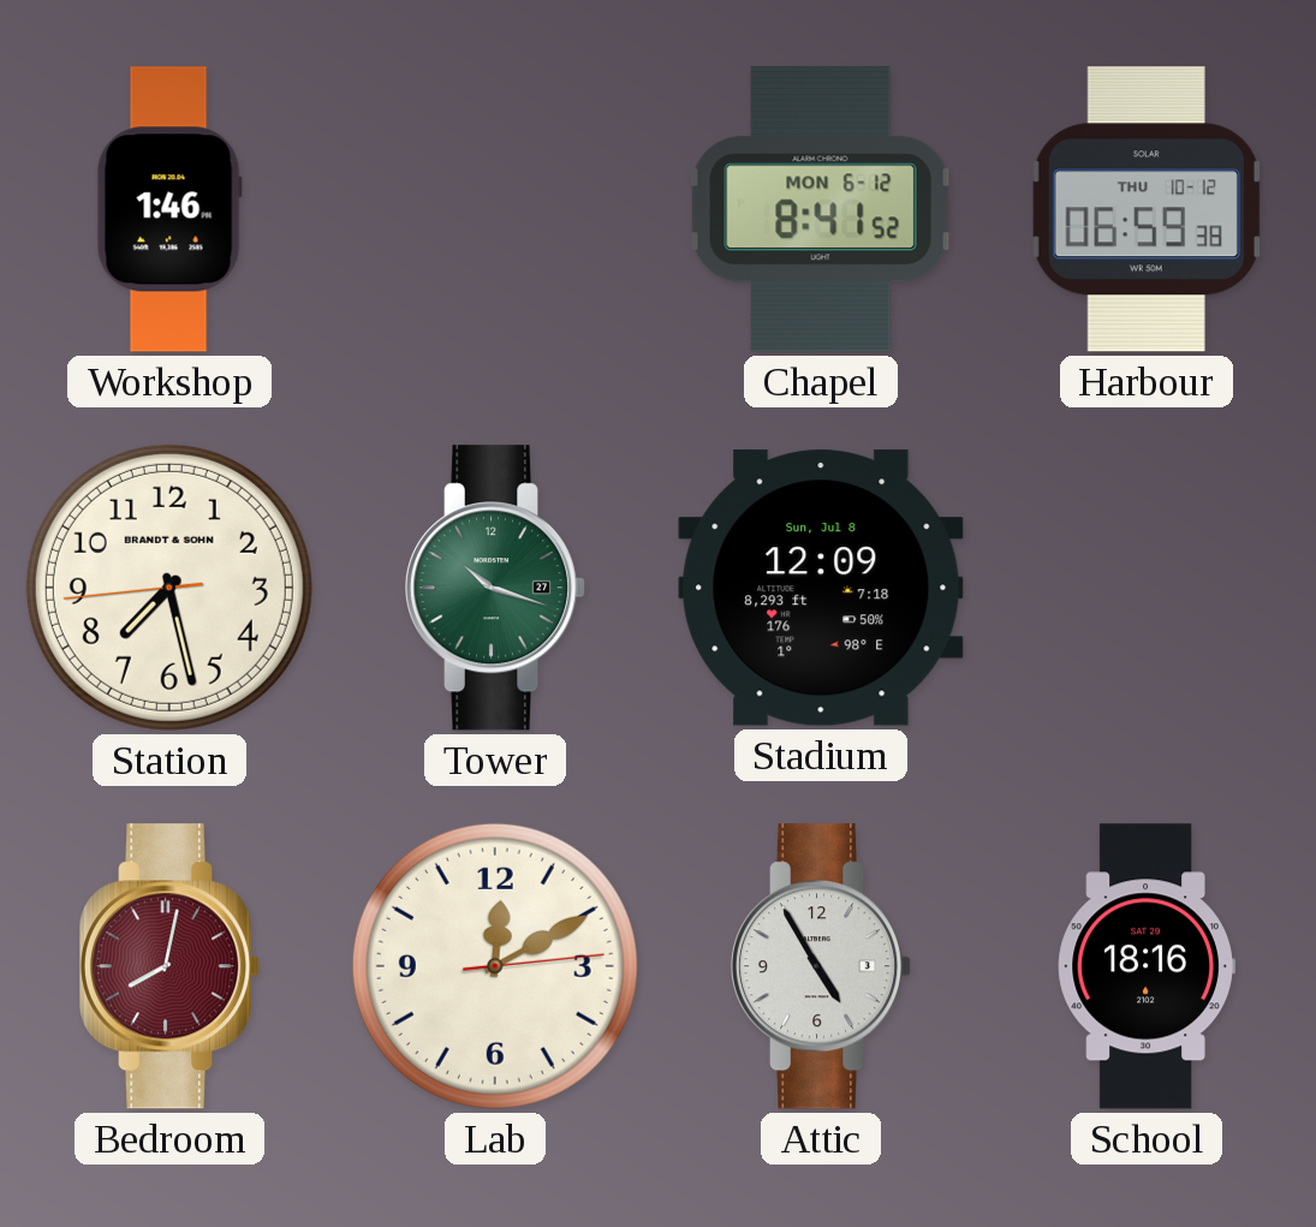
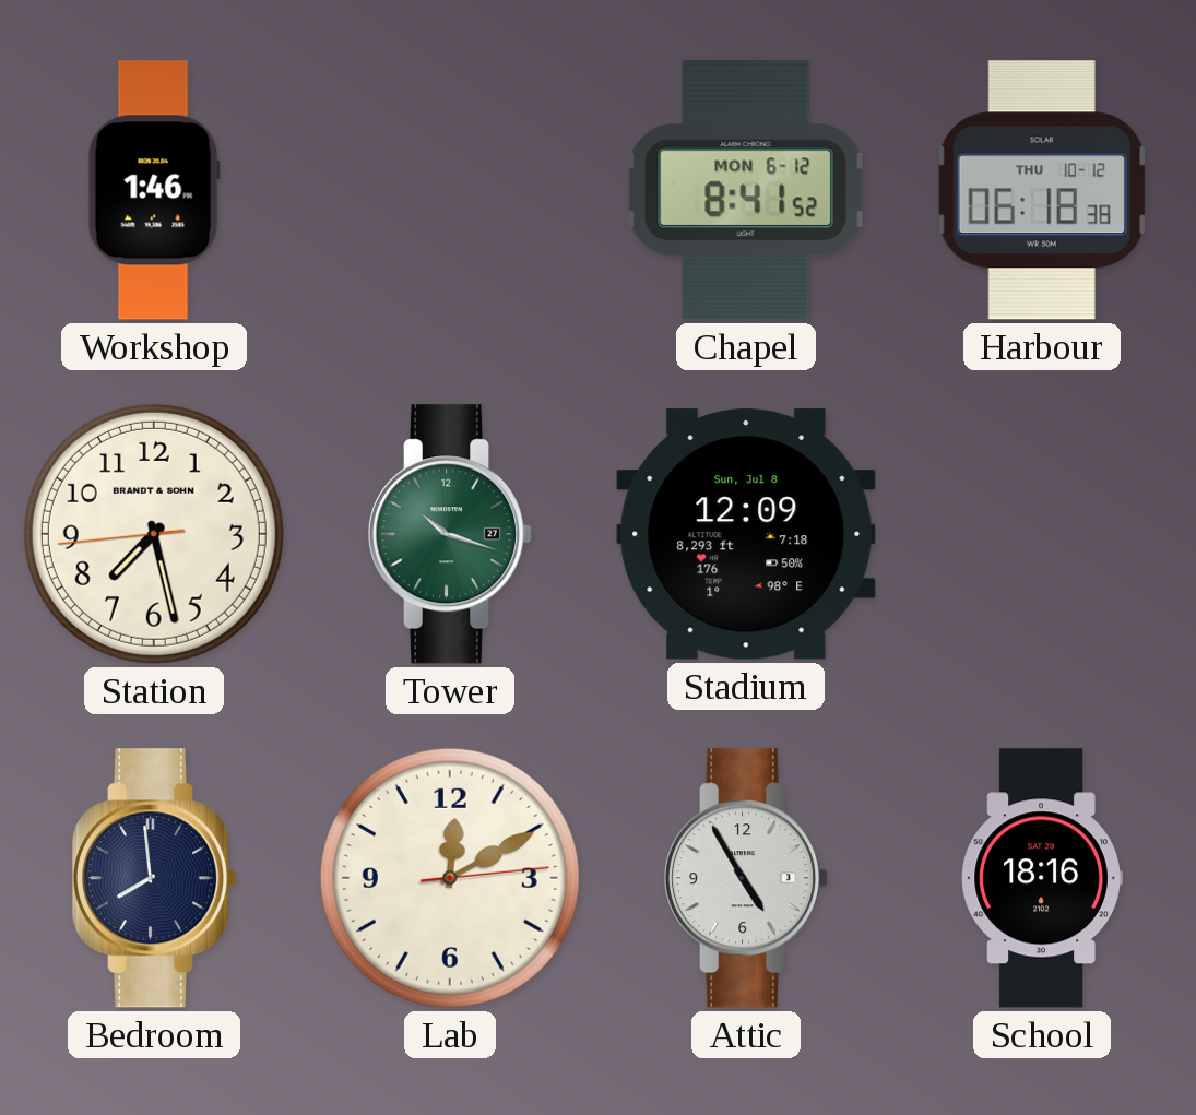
Harbour: 06:59 -> 06:18 (1042, 190)
Bedroom: 8:02 -> 7:59 (155, 878)
Bedroom dial: burgundy -> navy (155, 878)
